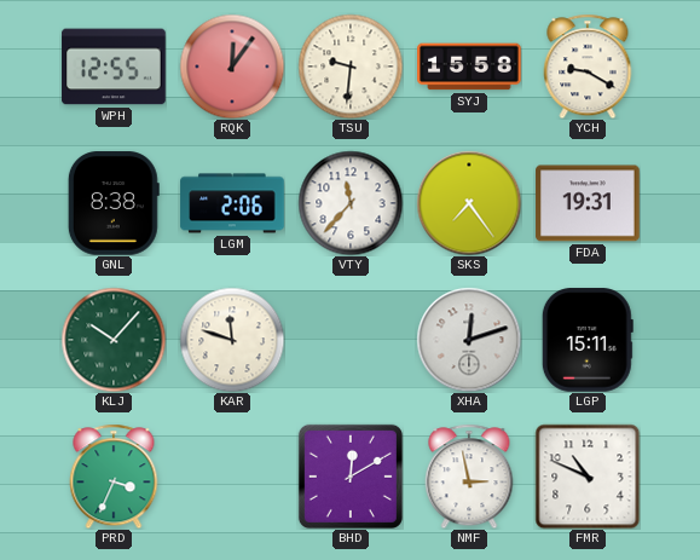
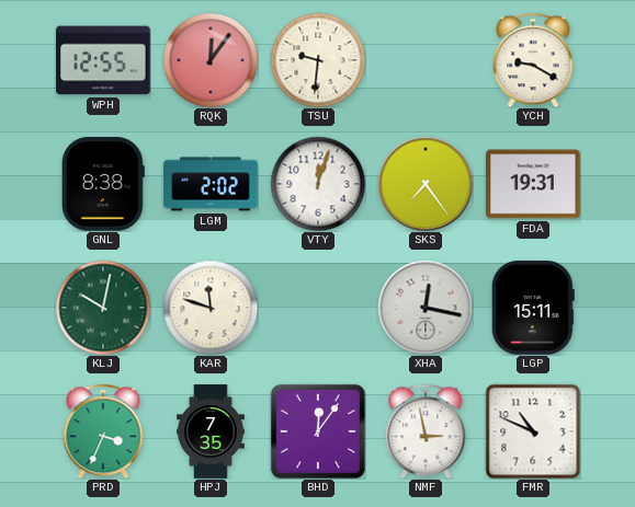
SYJ: 15:58 -> none (469, 67)
LGM: 2:06 -> 2:02 (211, 184)
VTY: 11:37 -> 12:03 (318, 184)
KLJ: 10:07 -> 10:02 (103, 308)
XHA: 12:12 -> 12:17 (426, 308)
HPJ: none -> 7:35 (212, 431)
BHD: 12:10 -> 12:06 (318, 431)
